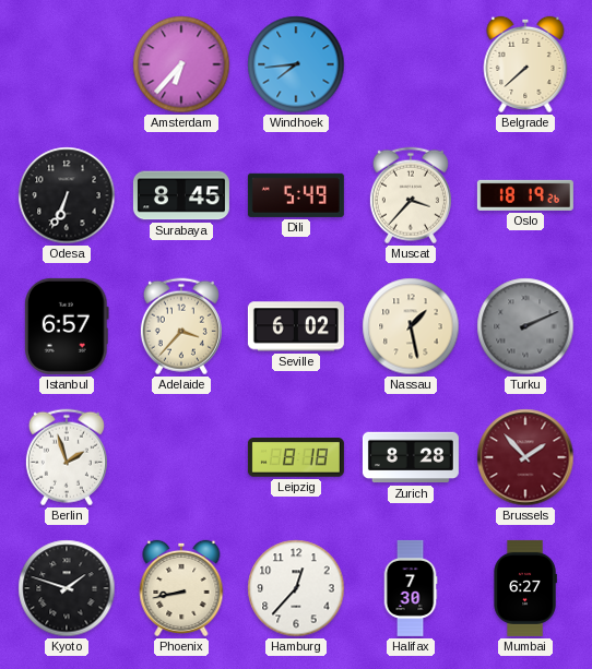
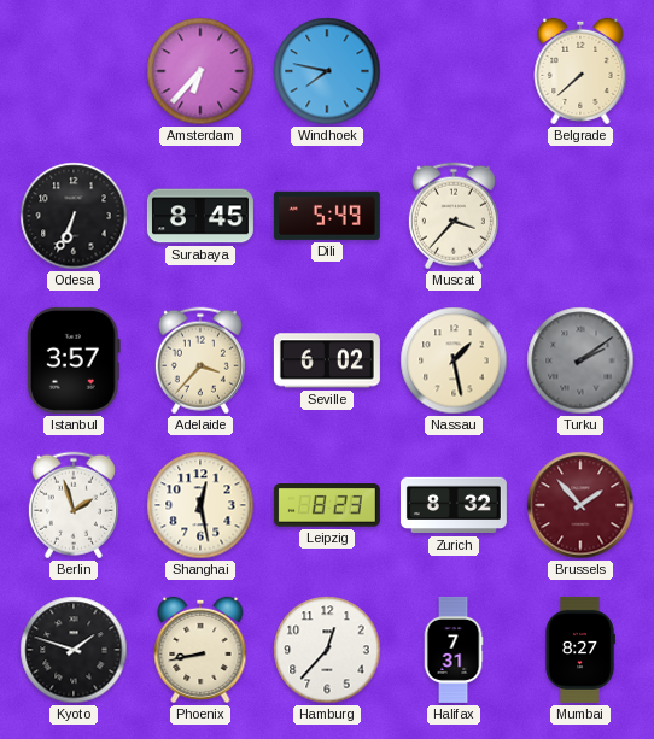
Windhoek: 7:44 -> 7:47 (327, 71)
Oslo: 18:19 -> none (525, 195)
Istanbul: 6:57 -> 3:57 (74, 360)
Turku: 2:11 -> 2:09 (580, 360)
Shanghai: none -> 12:28 (200, 505)
Leipzig: 8:18 -> 8:23 (327, 506)
Zurich: 8:28 -> 8:32 (454, 505)
Halifax: 7:30 -> 7:31 (454, 650)
Mumbai: 6:27 -> 8:27 (580, 650)
